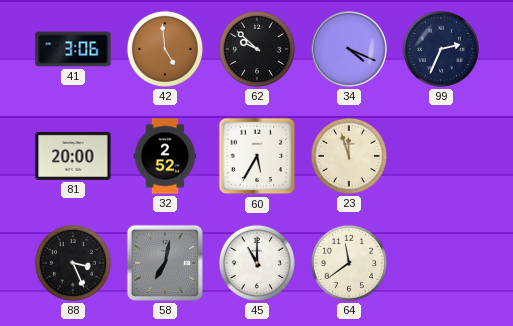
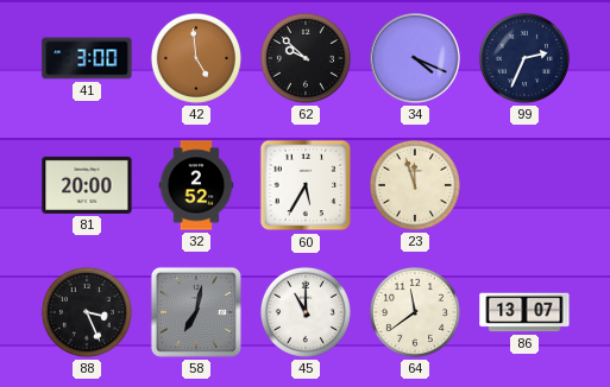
41: 3:06 -> 3:00 (87, 58)
86: none -> 13:07 (524, 312)
